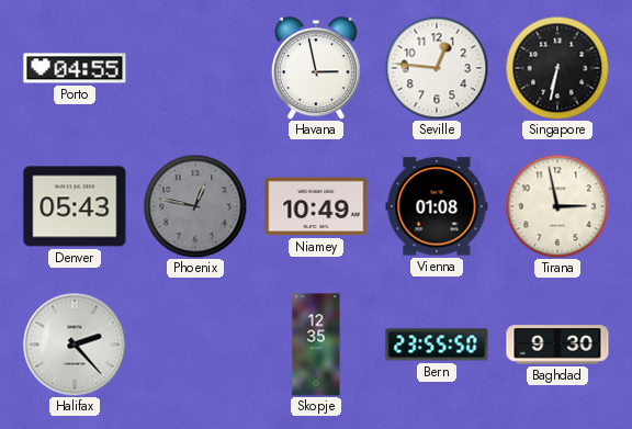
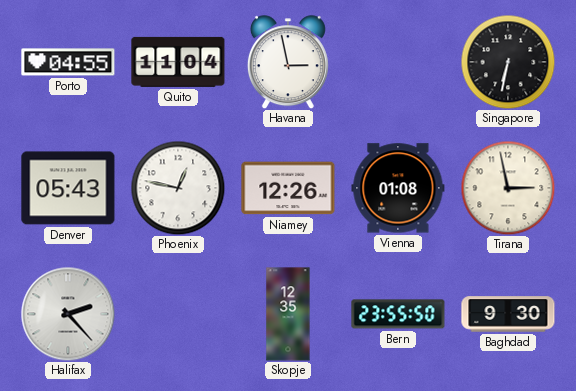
Quito: none -> 11:04 (178, 62)
Seville: 12:46 -> none (437, 68)
Phoenix dial: grey -> white (178, 188)
Niamey: 10:49 -> 12:26 (288, 188)
